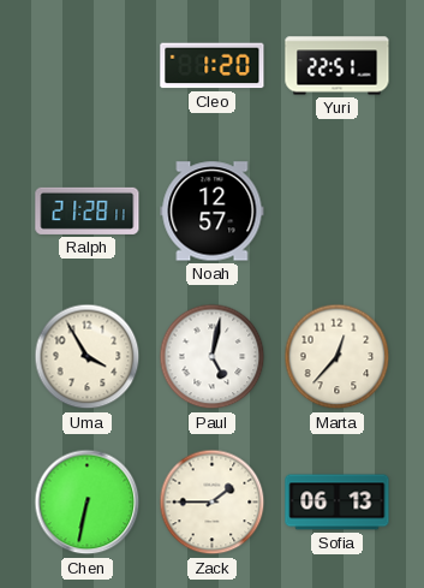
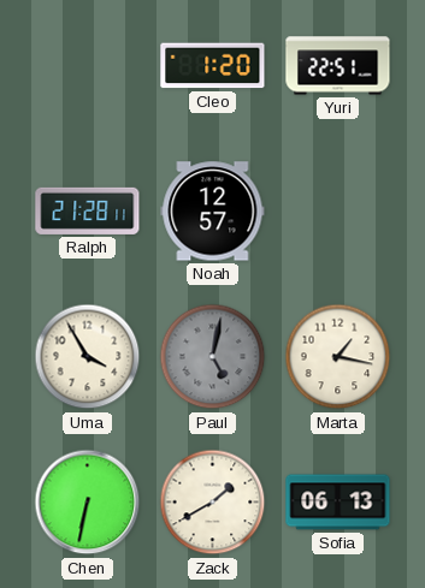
Paul dial: white -> grey (213, 357)
Marta: 12:37 -> 1:17 (338, 357)
Zack: 1:45 -> 1:40 (213, 503)
